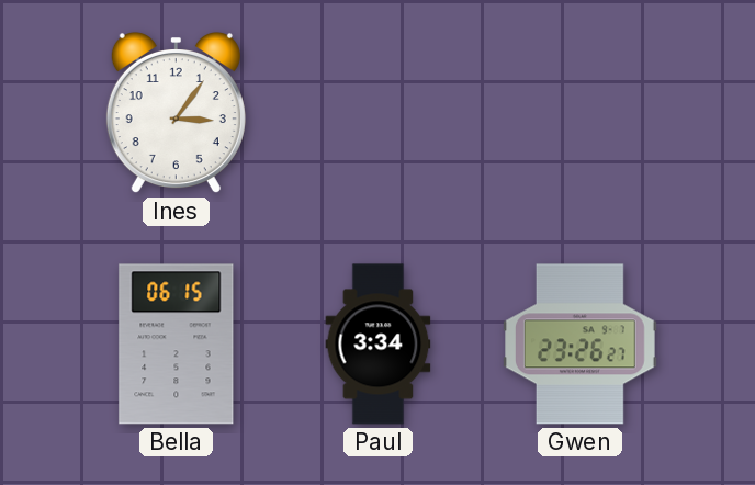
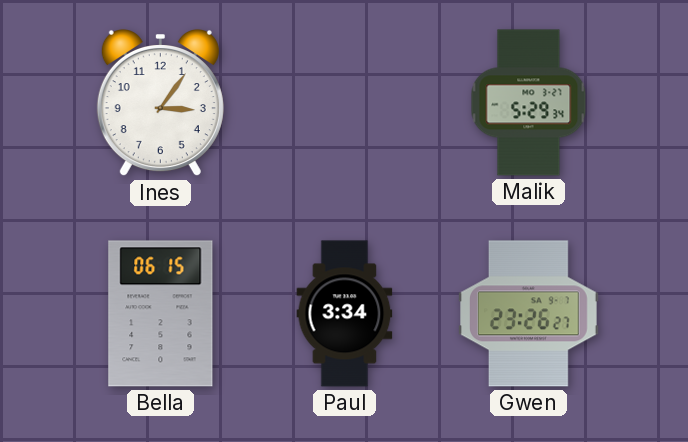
Malik: none -> 5:29 (529, 103)
